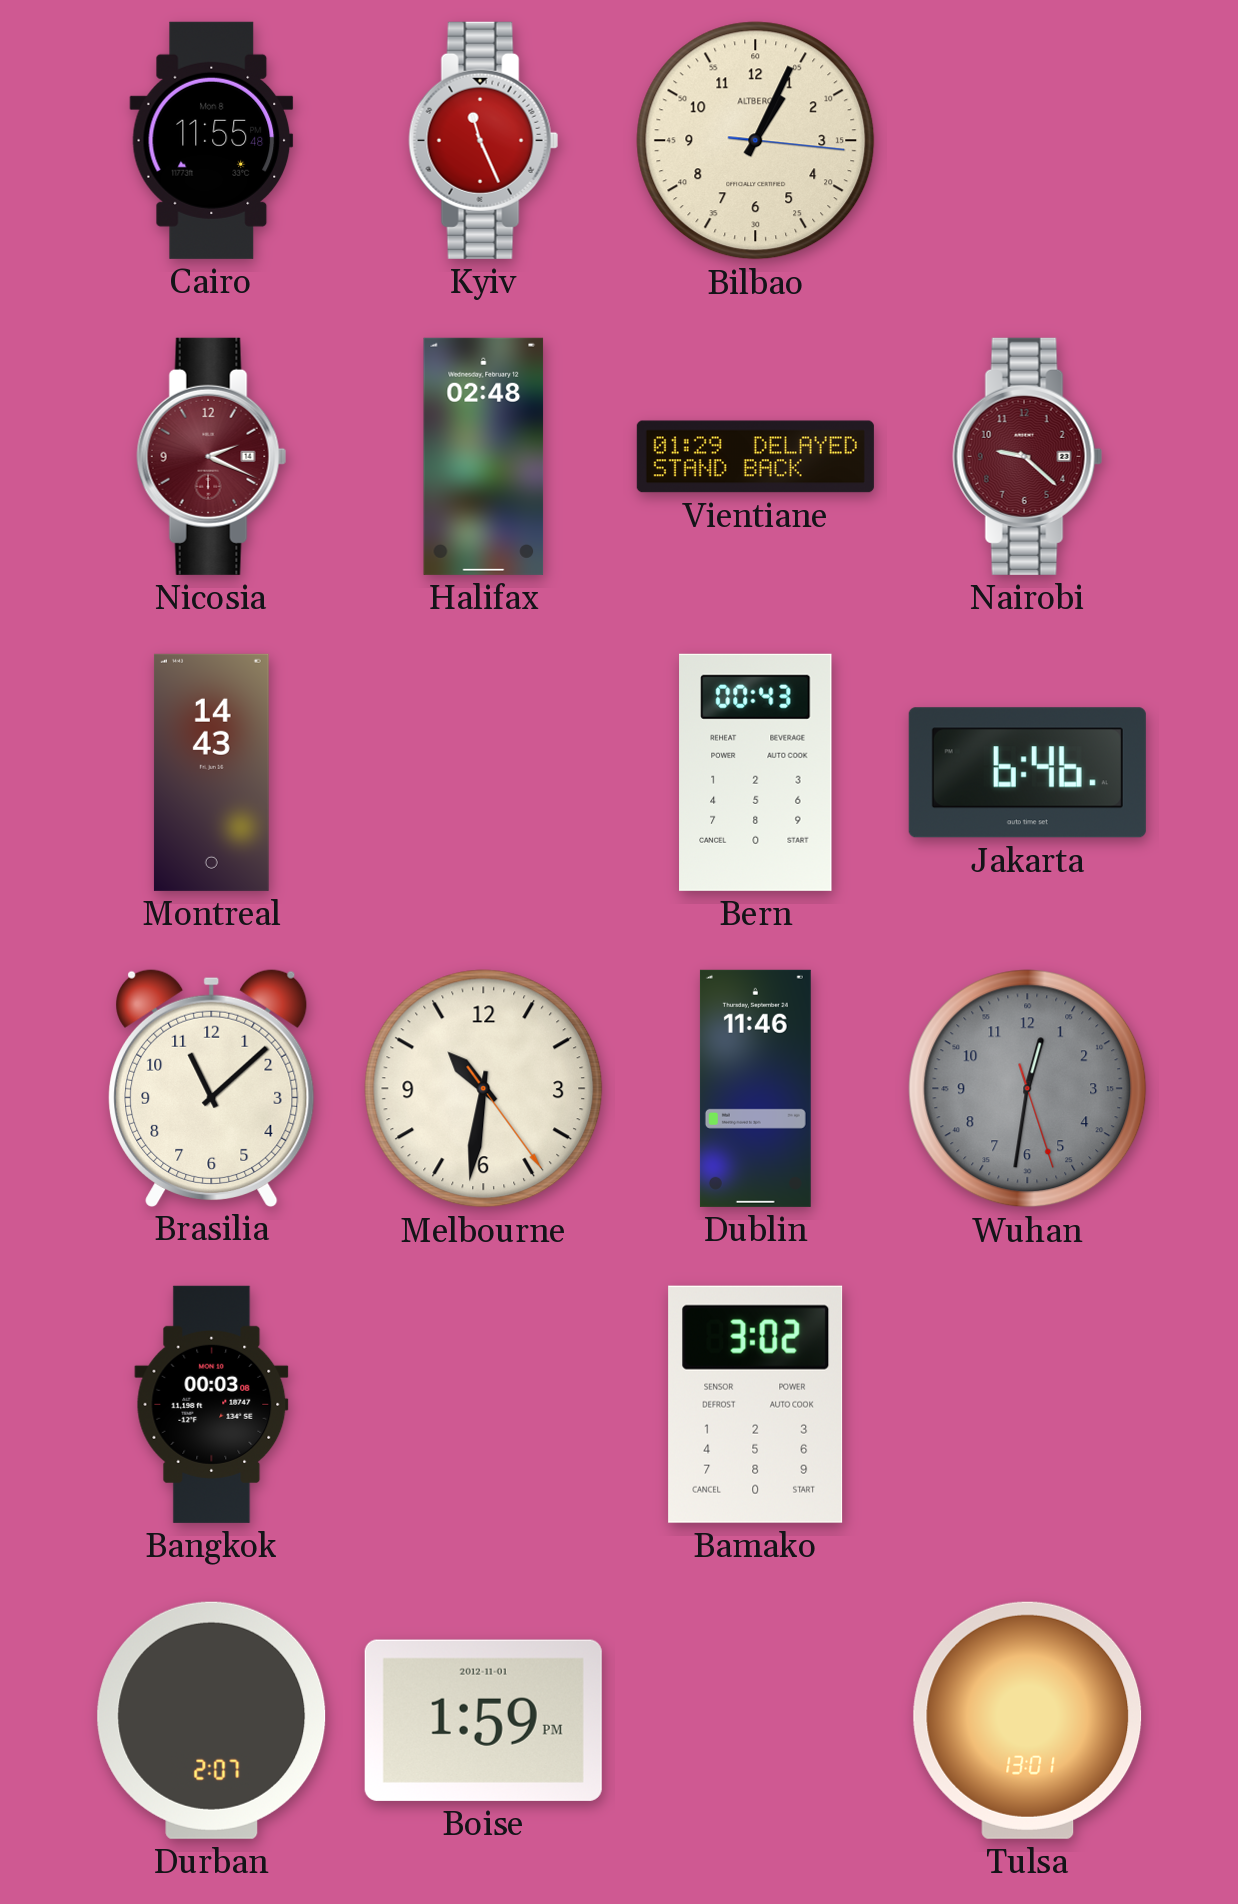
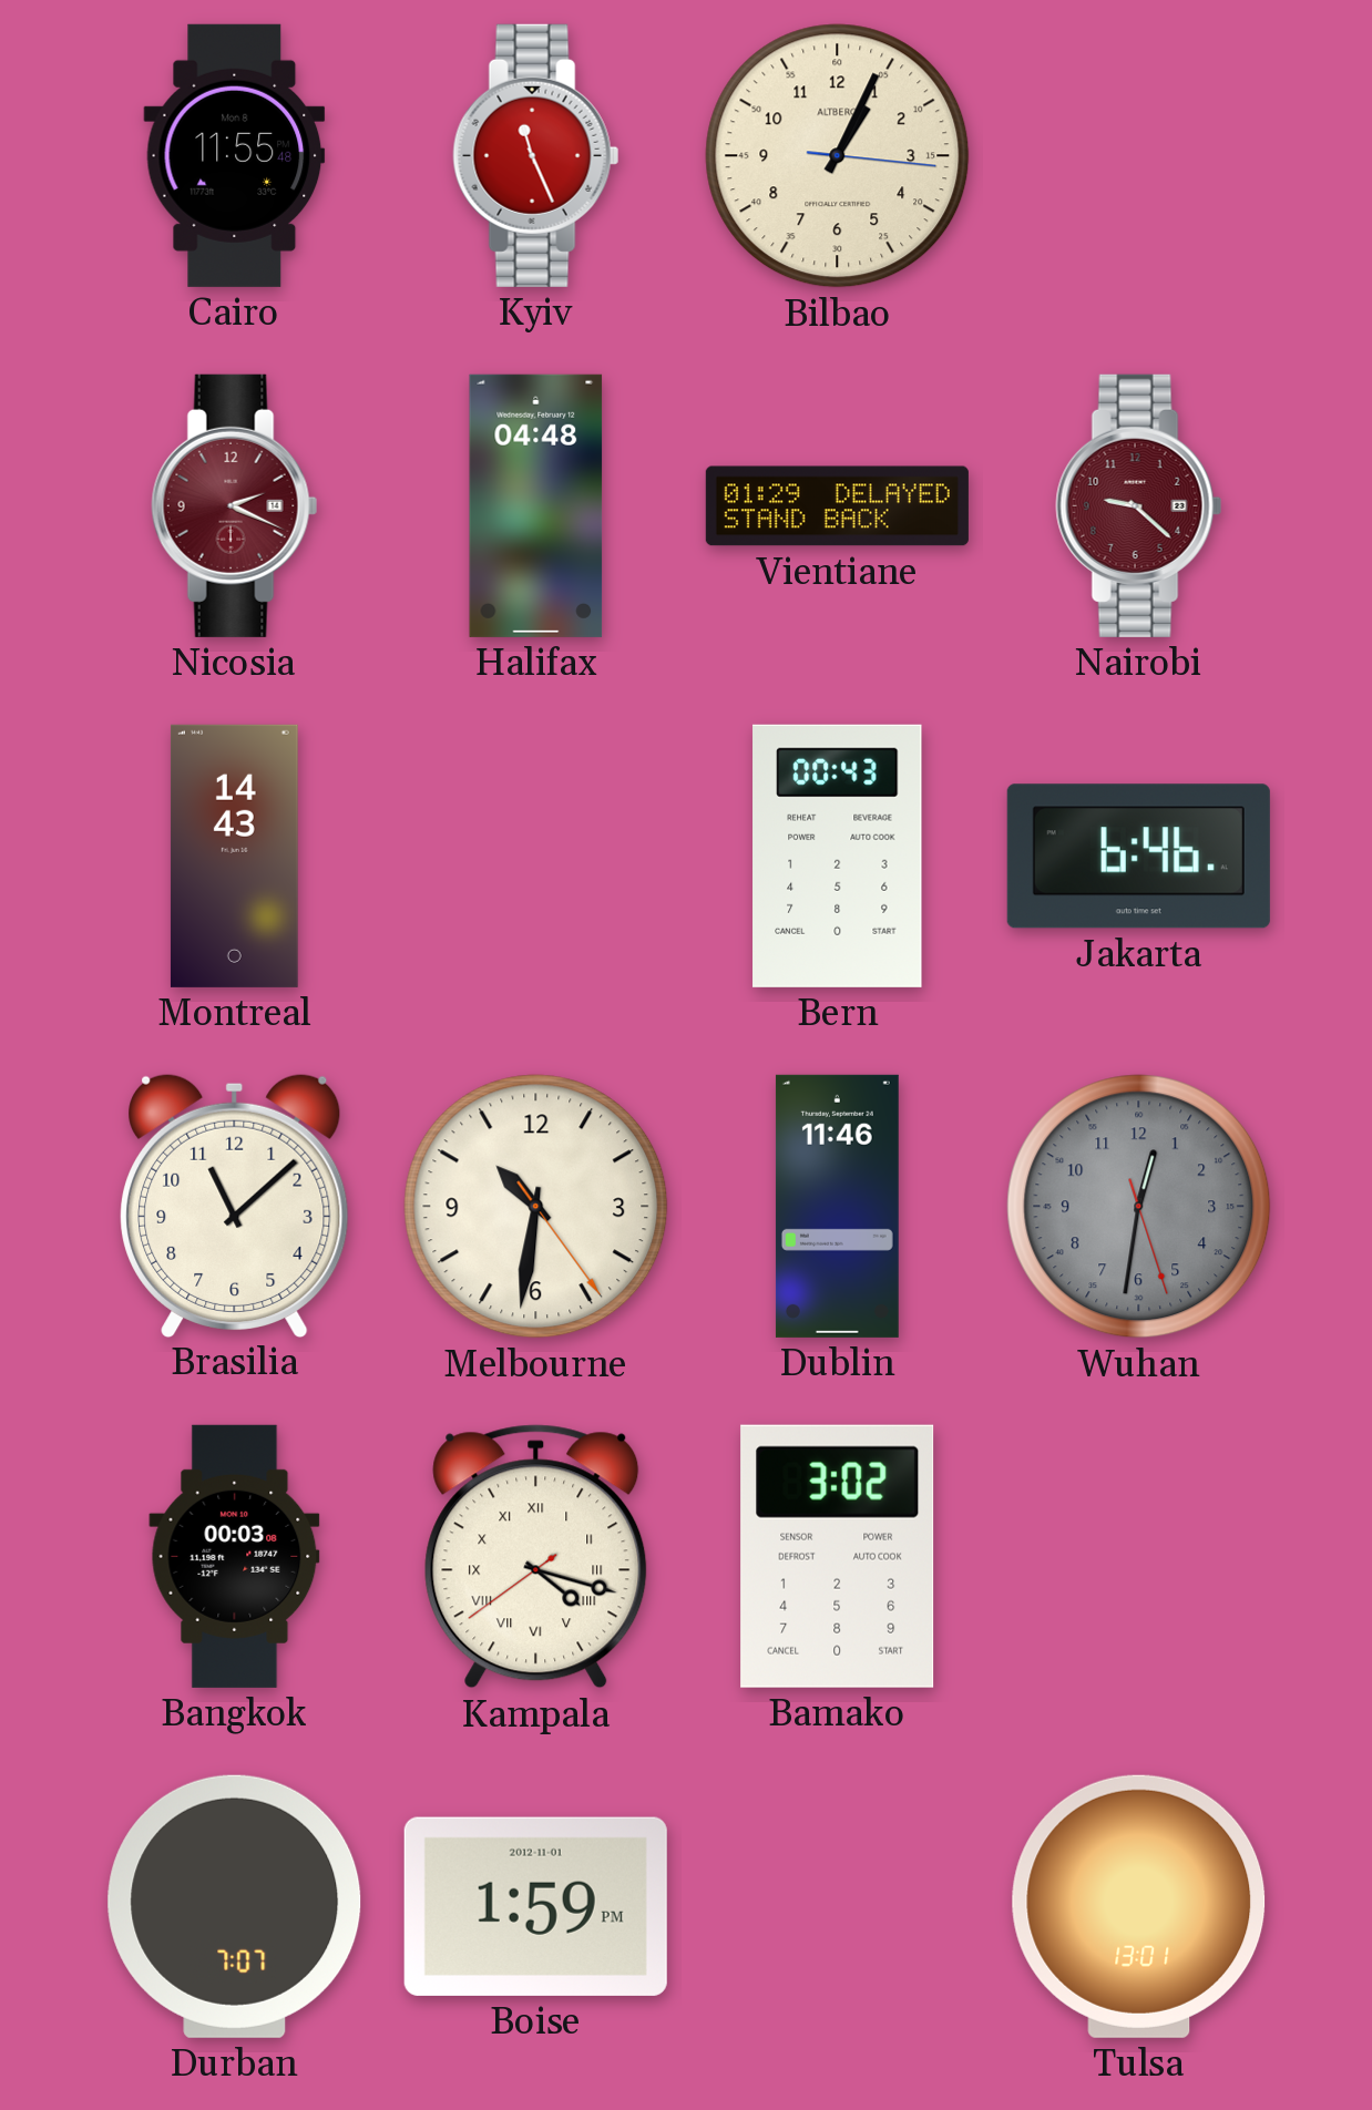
Halifax: 02:48 -> 04:48 (536, 505)
Kampala: none -> 4:17 (536, 1557)
Durban: 2:07 -> 7:07 (235, 1906)
